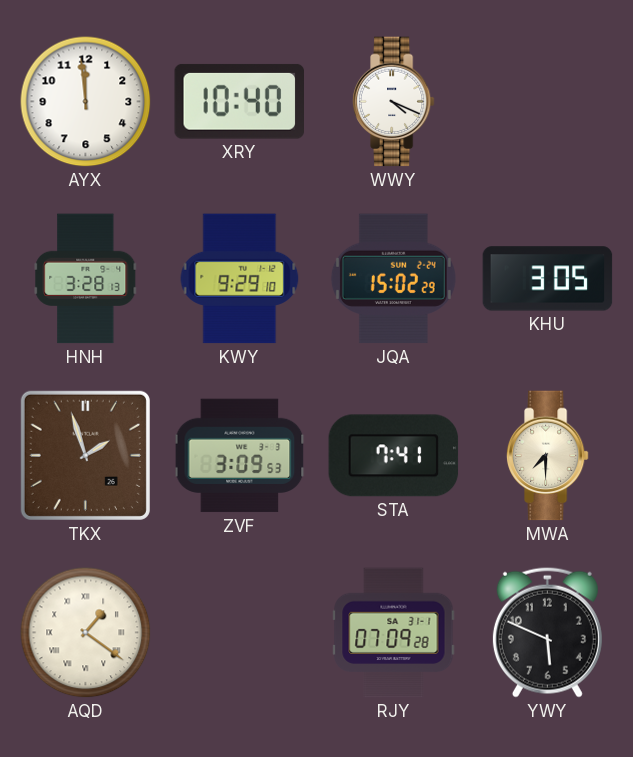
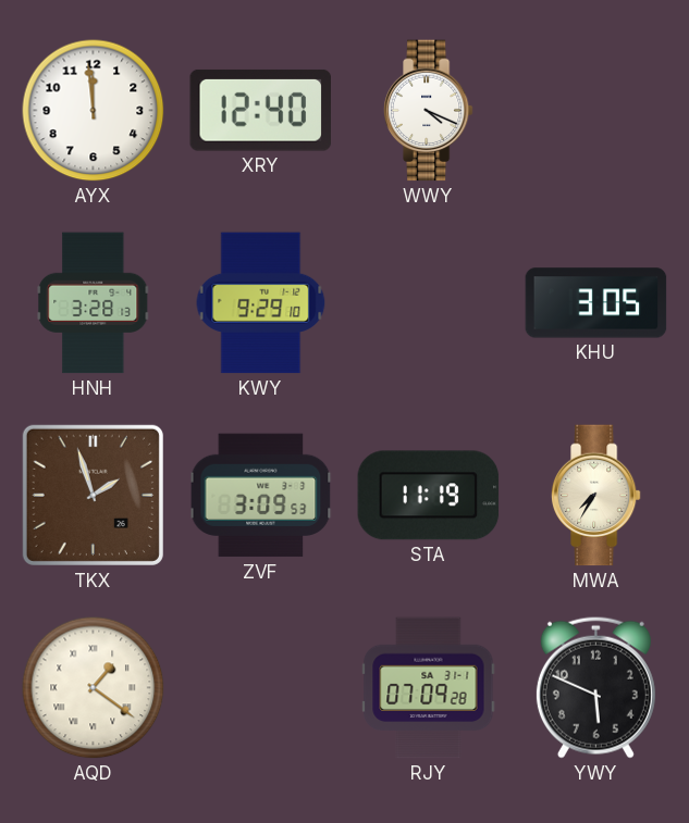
XRY: 10:40 -> 12:40 (260, 110)
JQA: 15:02 -> none (393, 279)
STA: 7:41 -> 11:19 (429, 496)
MWA: 7:30 -> 7:35 (595, 496)
